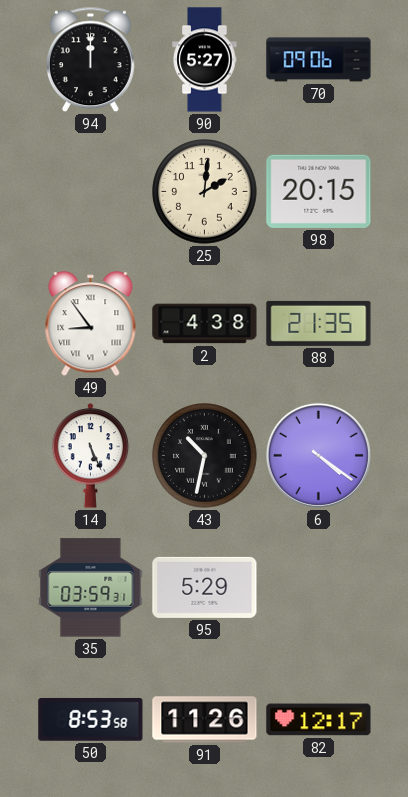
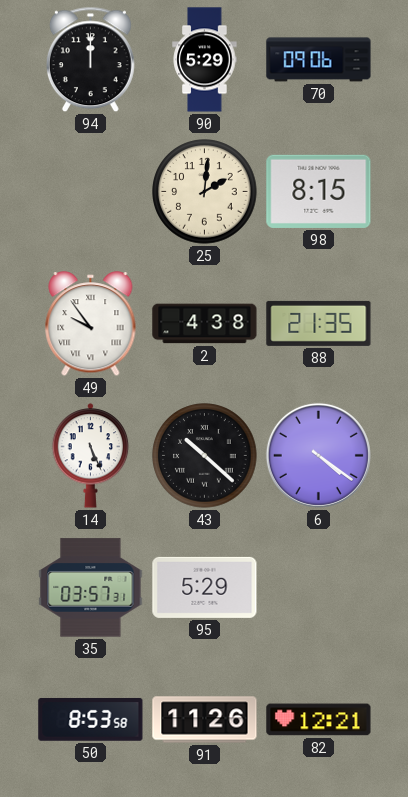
90: 5:27 -> 5:29 (205, 60)
98: 20:15 -> 8:15 (319, 191)
49: 8:54 -> 9:54 (91, 324)
43: 10:32 -> 10:22 (205, 456)
35: 03:59 -> 03:57 (91, 588)
82: 12:17 -> 12:21 (319, 720)
